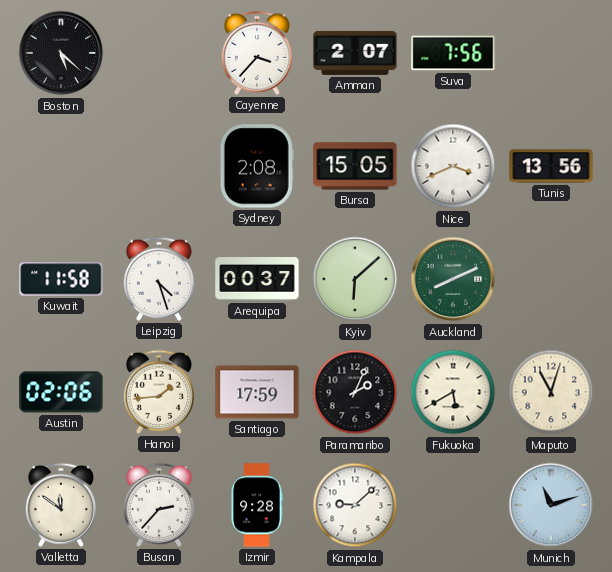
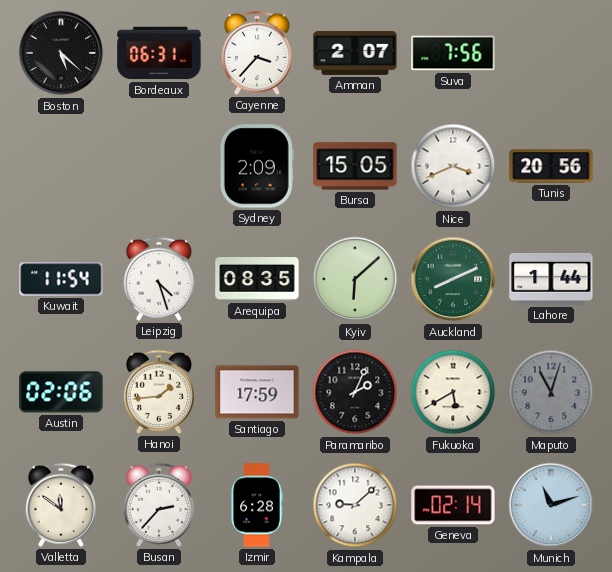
Bordeaux: none -> 06:31 (159, 53)
Sydney: 2:08 -> 2:09 (257, 166)
Tunis: 13:56 -> 20:56 (551, 166)
Kuwait: 11:58 -> 11:54 (61, 279)
Arequipa: 00:37 -> 08:35 (257, 280)
Lahore: none -> 1:44 (551, 279)
Maputo dial: cream -> grey (551, 392)
Izmir: 9:28 -> 6:28 (257, 505)
Geneva: none -> 02:14 (453, 505)
